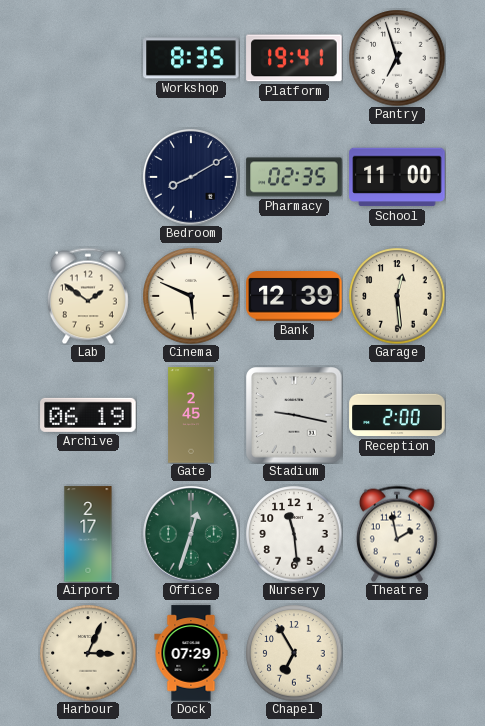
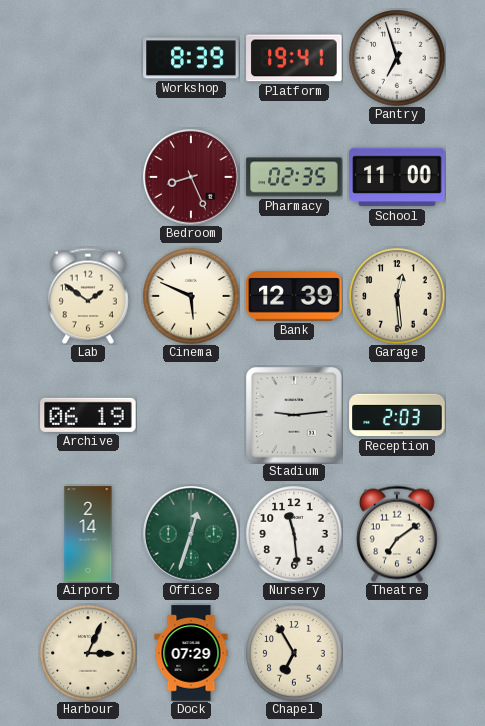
Workshop: 8:35 -> 8:39 (191, 58)
Bedroom: 8:10 -> 8:26 (191, 177)
Bedroom dial: navy -> burgundy (191, 177)
Gate: 2:45 -> none (191, 415)
Stadium: 9:17 -> 9:14 (294, 415)
Reception: 2:00 -> 2:03 (397, 415)
Airport: 2:17 -> 2:14 (88, 534)
Theatre: 1:58 -> 7:09 (397, 534)
